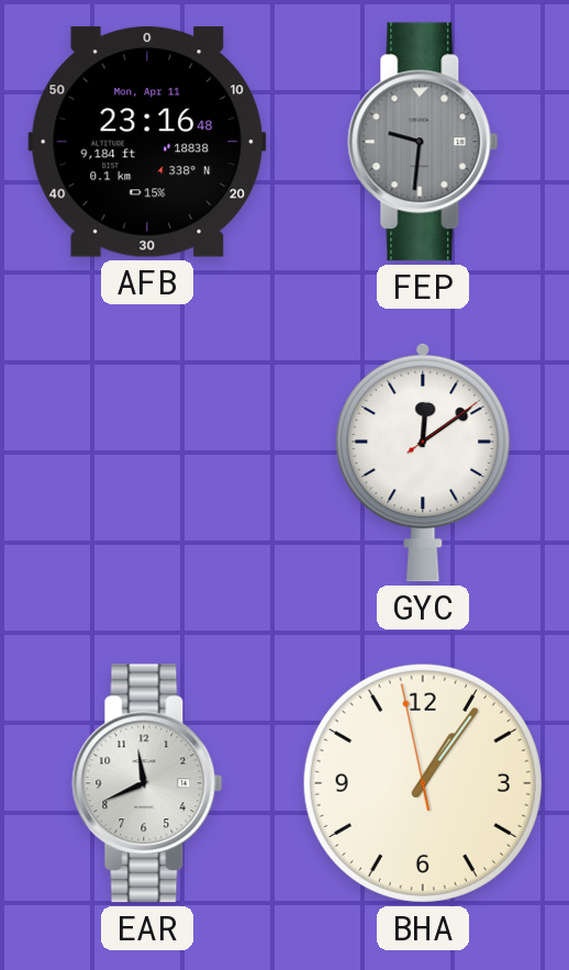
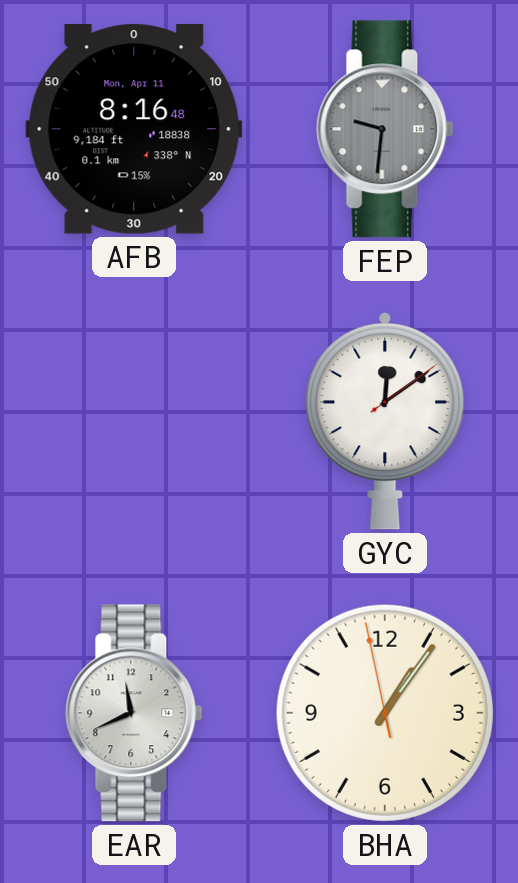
AFB: 23:16 -> 8:16 (134, 129)
